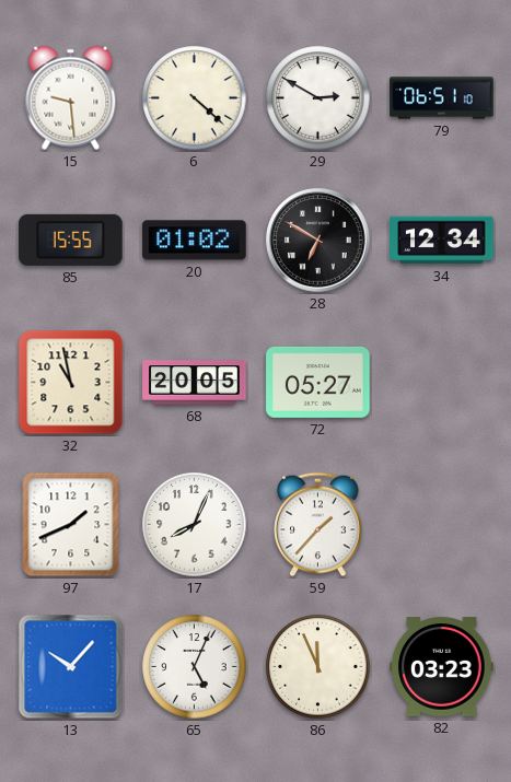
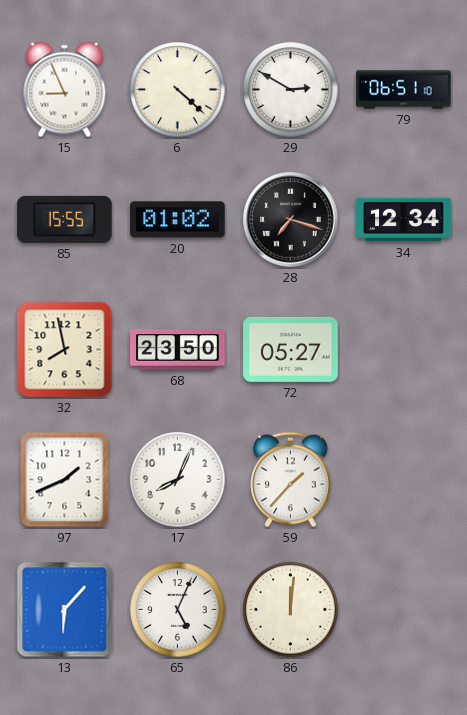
15: 9:29 -> 8:56 (65, 90)
28: 6:50 -> 7:18 (291, 220)
32: 10:58 -> 7:58 (65, 350)
68: 20:05 -> 23:50 (178, 350)
13: 10:07 -> 6:07 (65, 610)
86: 11:56 -> 12:01 (291, 610)
82: 03:23 -> none (442, 667)
